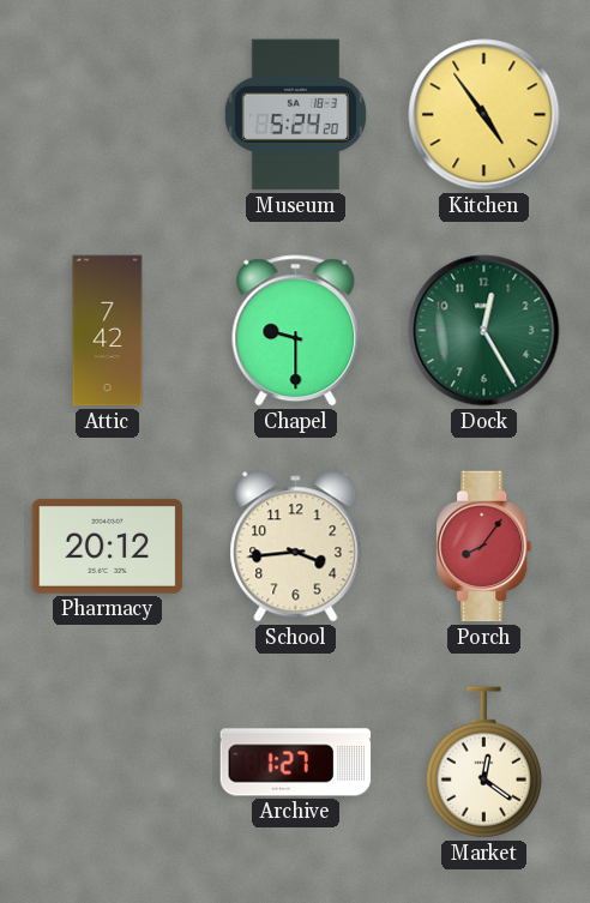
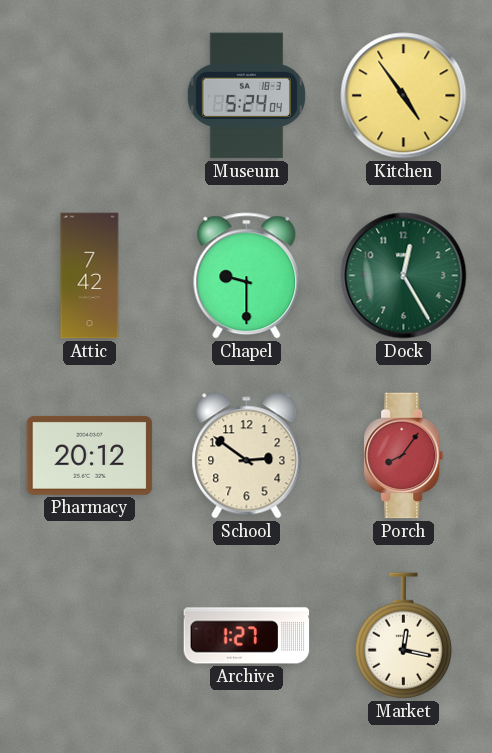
Museum: 5:24:20 -> 5:24:04 (246, 96)
School: 3:44 -> 2:51 (247, 456)
Market: 12:21 -> 12:17 (403, 636)
